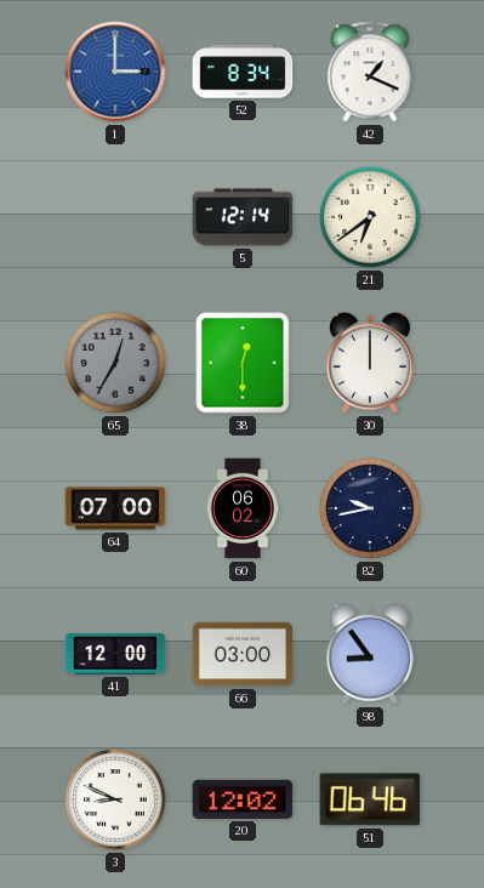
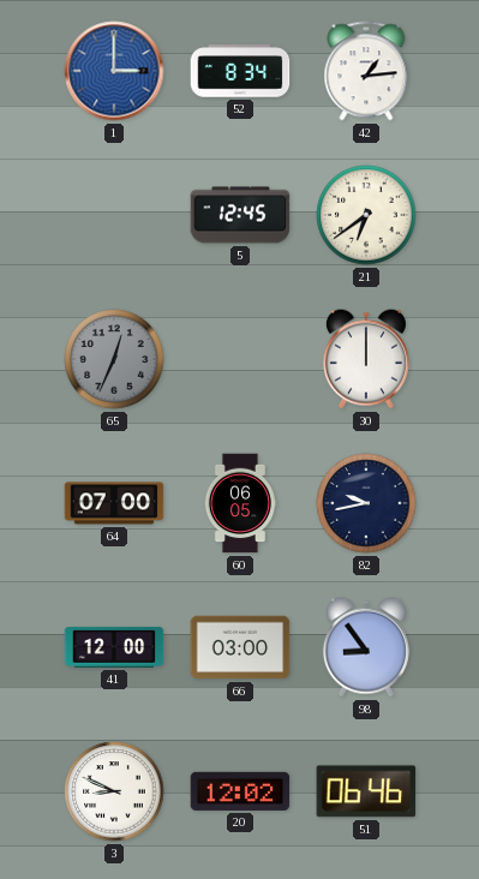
42: 1:19 -> 1:14 (366, 71)
5: 12:14 -> 12:45 (240, 215)
65: 12:35 -> 12:34 (114, 359)
38: 12:30 -> none (243, 363)
60: 06:02 -> 06:05 (240, 503)
